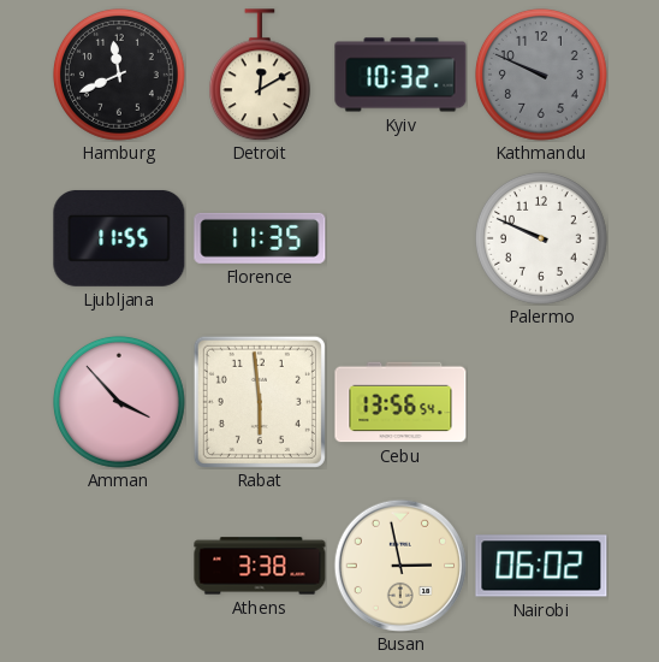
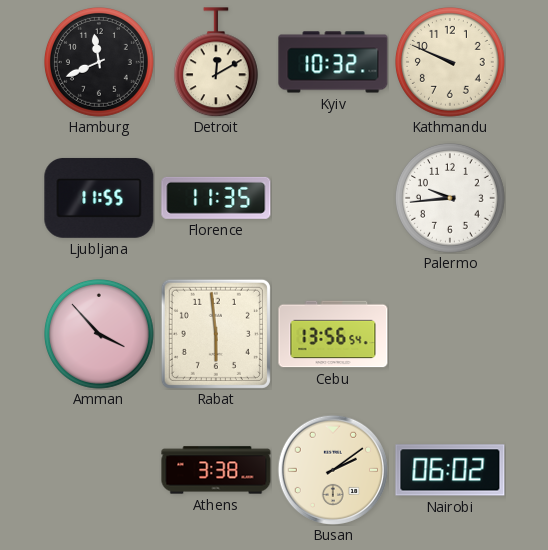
Kathmandu dial: grey -> cream (450, 62)
Palermo: 9:49 -> 9:44 (450, 198)
Busan: 2:58 -> 2:09 (332, 469)
